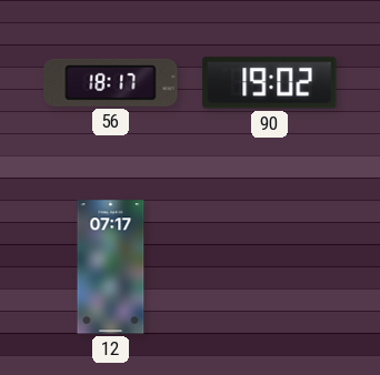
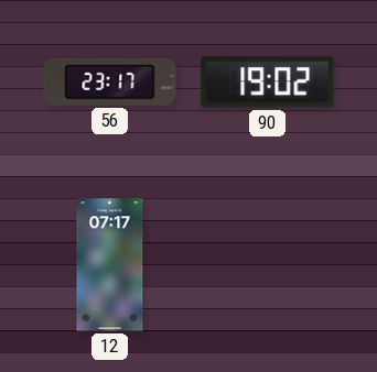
56: 18:17 -> 23:17 (110, 81)
